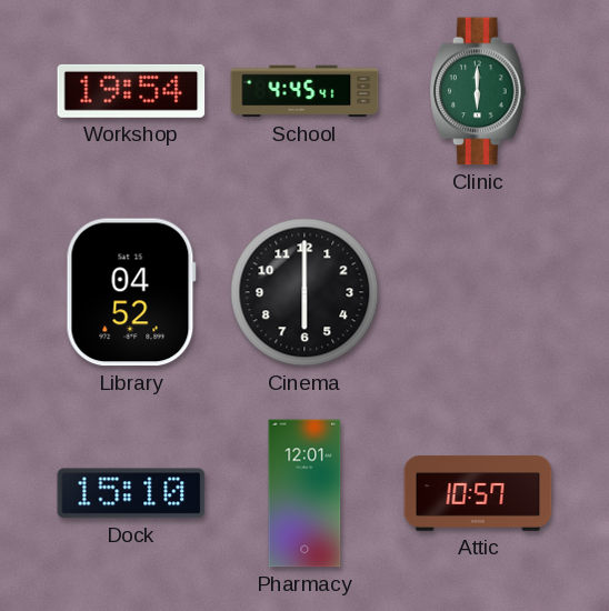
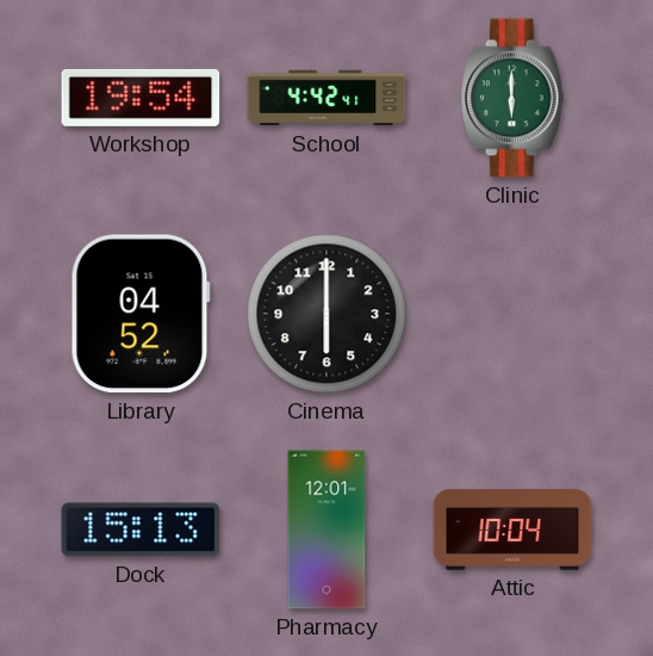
School: 4:45 -> 4:42 (326, 98)
Dock: 15:10 -> 15:13 (141, 530)
Attic: 10:57 -> 10:04 (512, 530)
